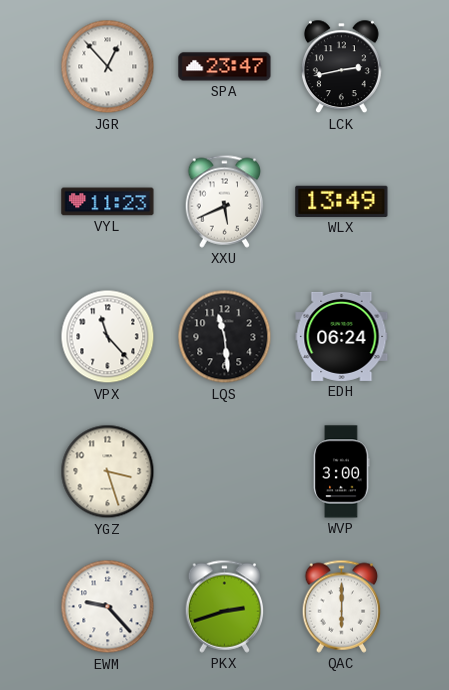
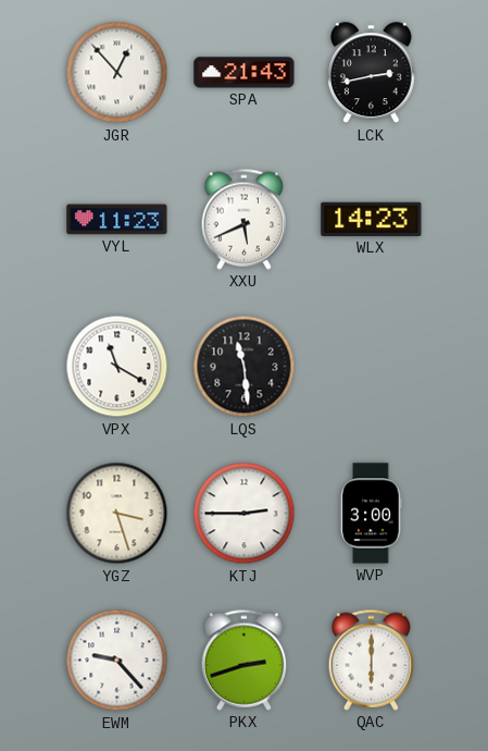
SPA: 23:47 -> 21:43 (245, 73)
WLX: 13:49 -> 14:23 (372, 219)
VPX: 11:23 -> 11:20 (117, 367)
EDH: 06:24 -> none (342, 336)
KTJ: none -> 2:45 (245, 514)
